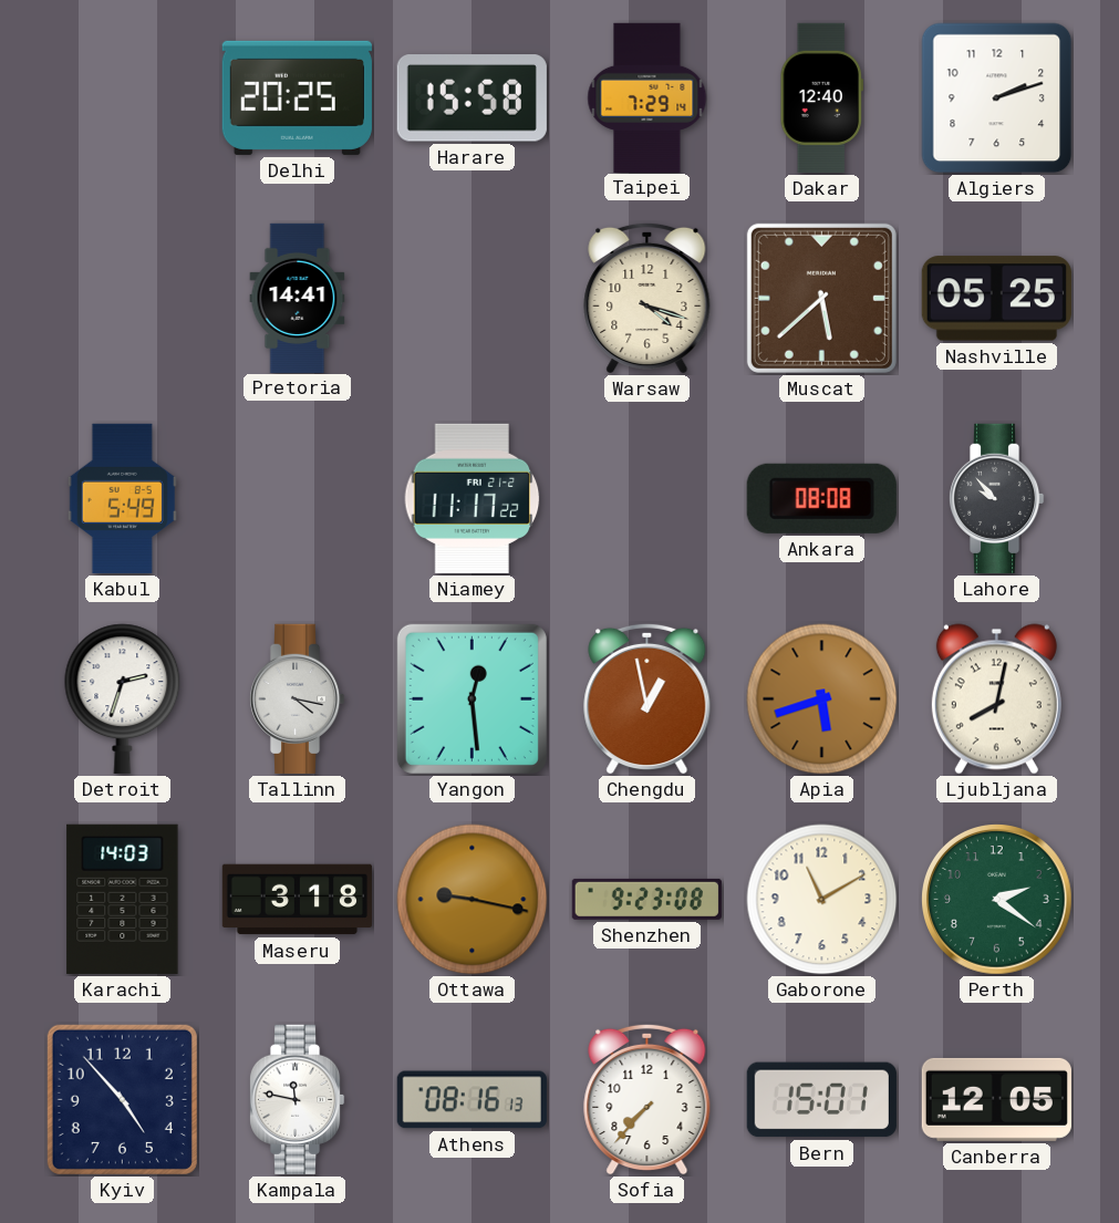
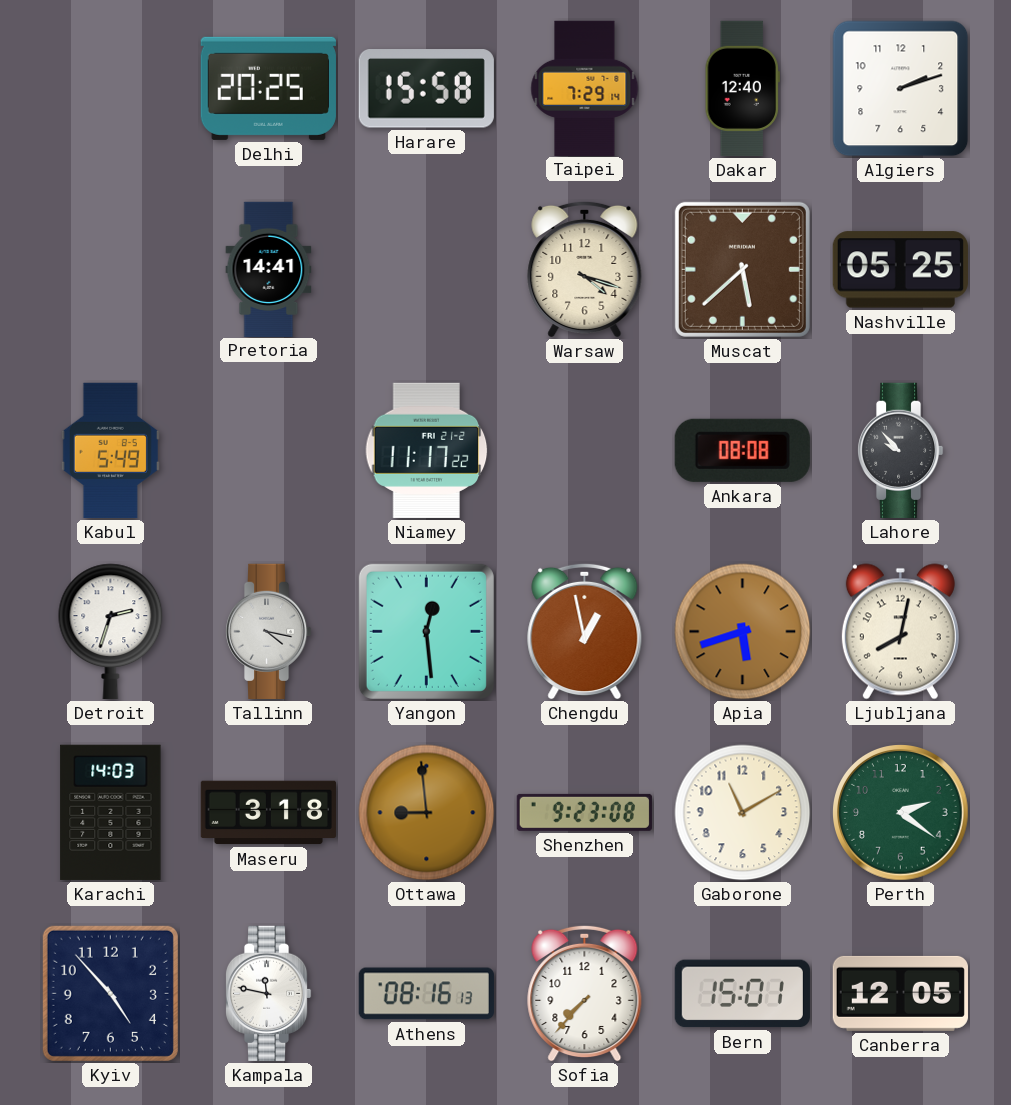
Ottawa: 9:17 -> 8:59 (427, 813)
